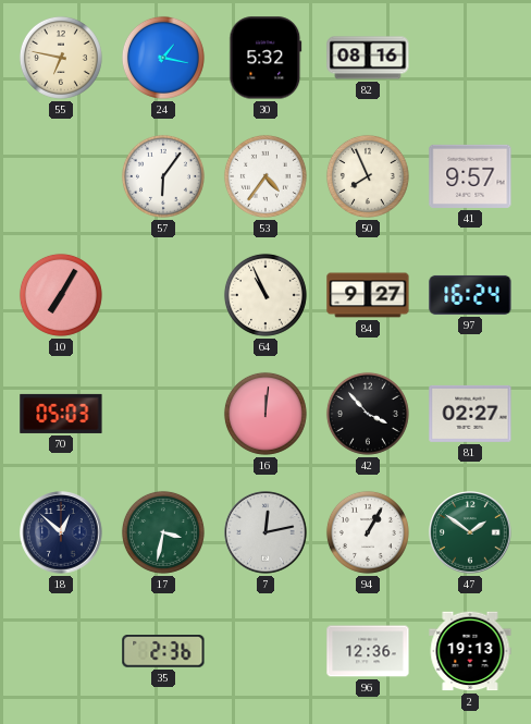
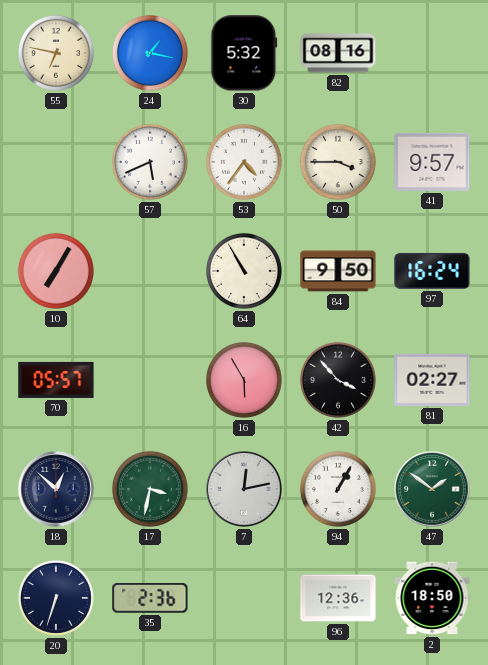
57: 6:06 -> 5:41 (150, 162)
50: 7:56 -> 3:45 (338, 162)
64: 10:56 -> 10:55 (244, 271)
84: 9:27 -> 9:50 (338, 271)
70: 05:03 -> 05:57 (56, 380)
16: 12:01 -> 5:55 (244, 380)
20: none -> 6:33 (56, 598)
2: 19:13 -> 18:50 (432, 598)
